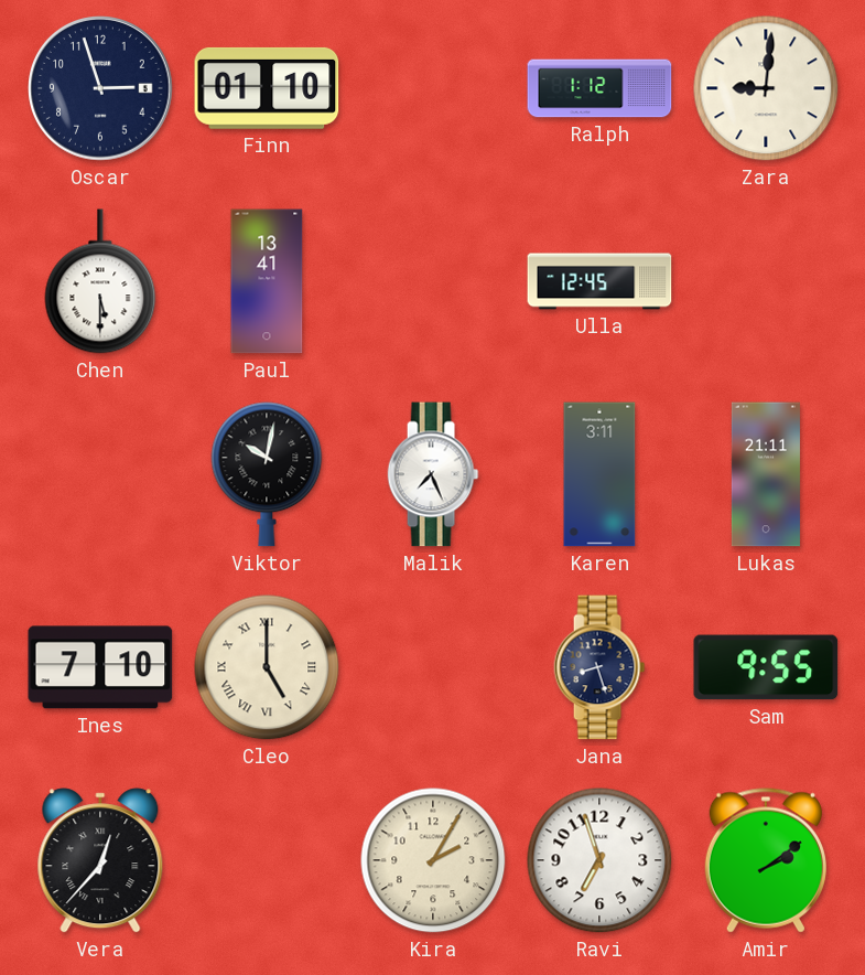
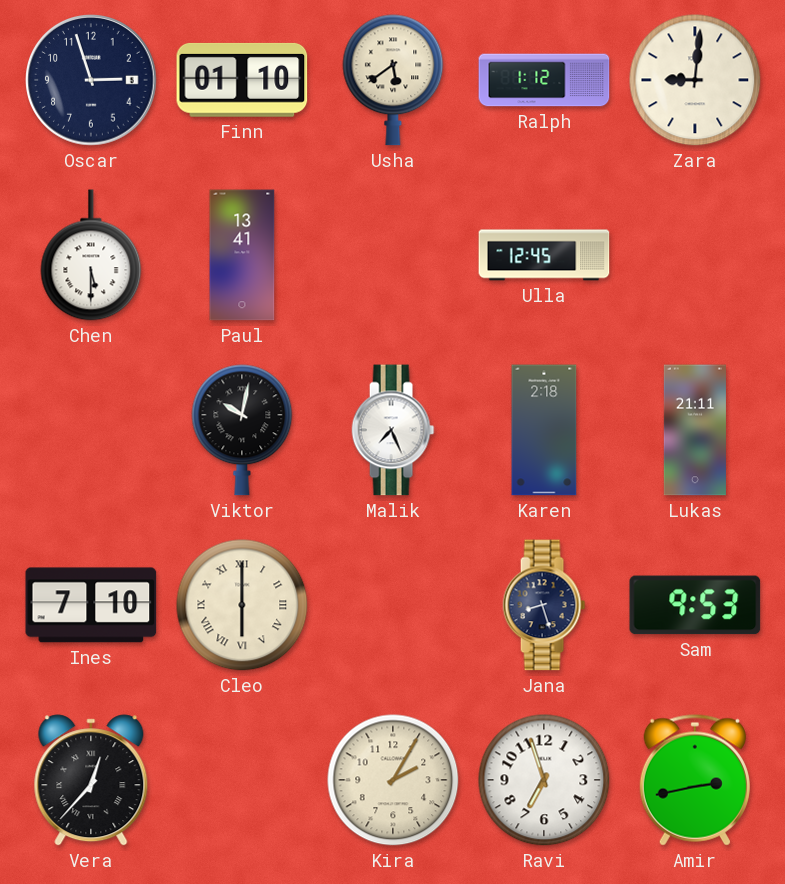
Usha: none -> 5:39 (393, 80)
Karen: 3:11 -> 2:18 (544, 430)
Cleo: 5:00 -> 6:00 (242, 605)
Sam: 9:55 -> 9:53 (695, 605)
Amir: 2:09 -> 2:43 (695, 780)
